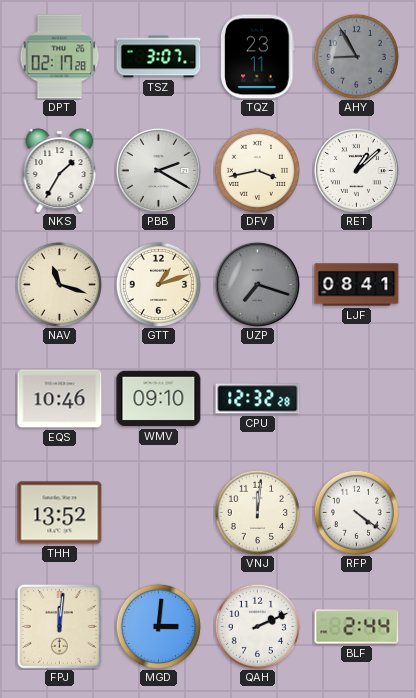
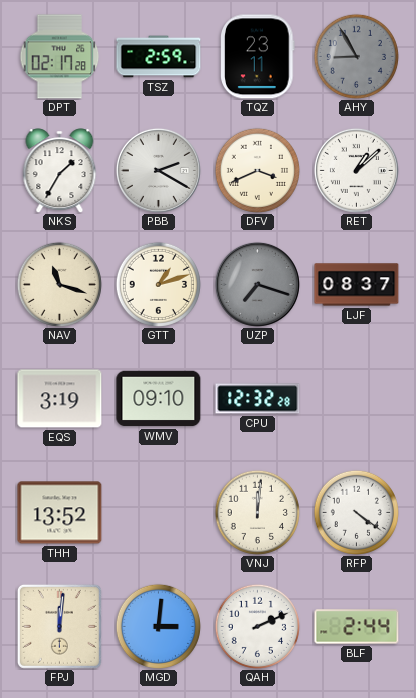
TSZ: 3:07 -> 2:59 (159, 57)
DFV: 3:43 -> 3:41 (257, 170)
LJF: 08:41 -> 08:37 (357, 285)
EQS: 10:46 -> 3:19 (60, 399)
